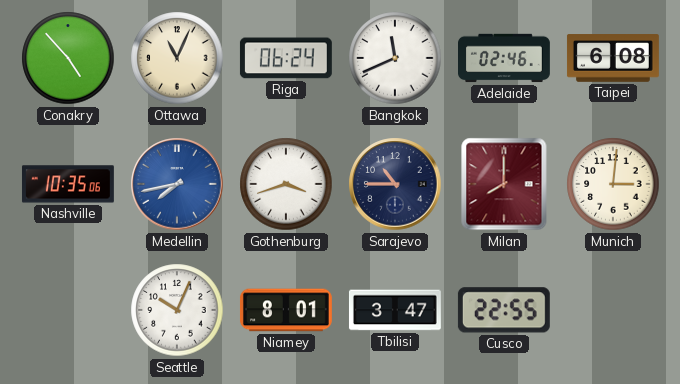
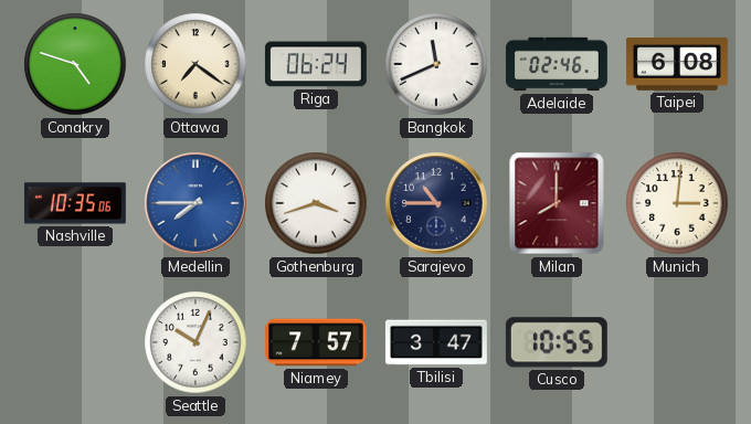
Conakry: 4:53 -> 4:48 (75, 64)
Ottawa: 11:04 -> 7:21 (195, 64)
Medellin: 7:43 -> 7:45 (195, 203)
Niamey: 8:01 -> 7:57 (316, 342)
Cusco: 22:55 -> 10:55 (557, 342)
